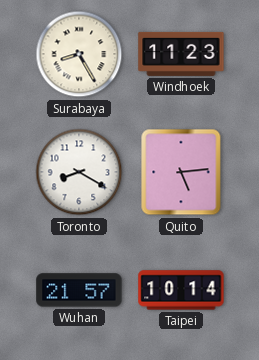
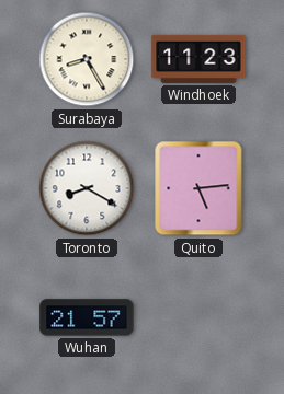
Taipei: 10:14 -> none (181, 290)
